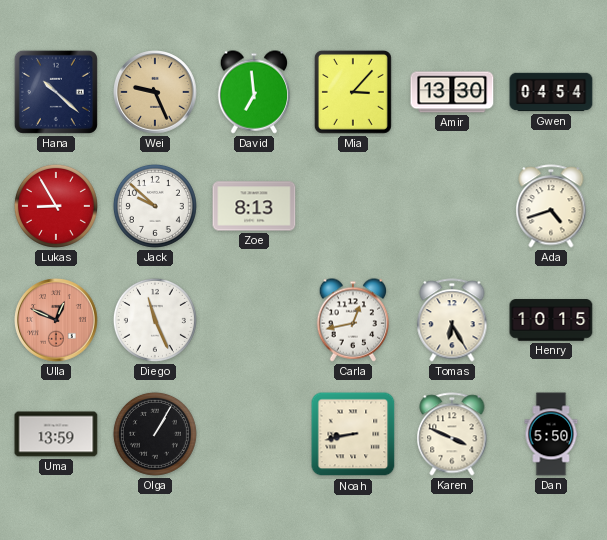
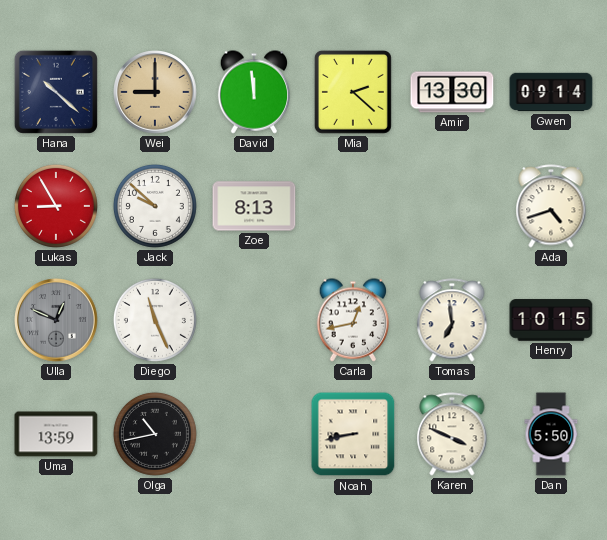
Wei: 9:26 -> 9:00 (156, 92)
David: 6:59 -> 11:59 (254, 92)
Mia: 3:07 -> 2:22 (353, 92)
Gwen: 04:54 -> 09:14 (551, 92)
Ulla dial: salmon -> grey (57, 320)
Tomas: 6:25 -> 6:59 (452, 320)
Olga: 1:05 -> 10:43 (155, 434)
